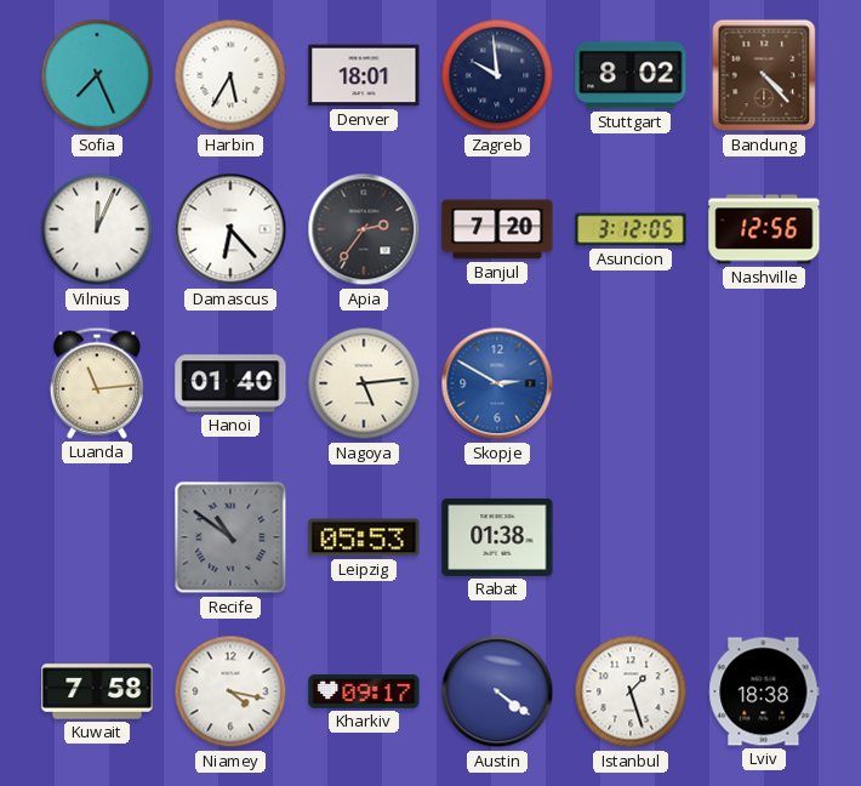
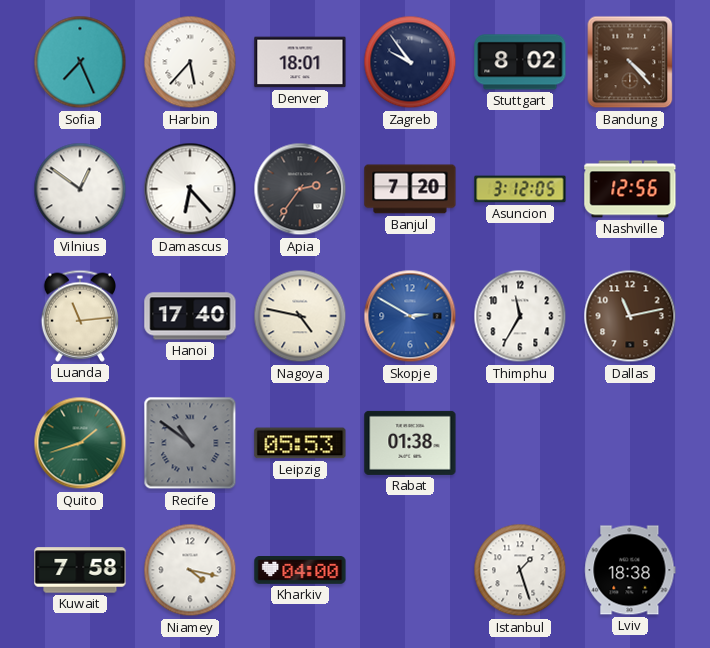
Harbin: 5:35 -> 5:37 (190, 62)
Zagreb: 9:59 -> 9:54 (410, 62)
Vilnius: 12:04 -> 12:51 (80, 189)
Hanoi: 01:40 -> 17:40 (190, 316)
Nagoya: 5:14 -> 4:47 (300, 316)
Thimphu: none -> 11:35 (520, 316)
Dallas: none -> 11:13 (630, 316)
Quito: none -> 1:42 (80, 443)
Kharkiv: 09:17 -> 04:00 (300, 571)
Austin: 4:21 -> none (497, 691)
